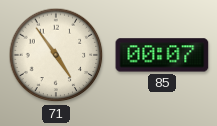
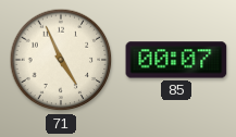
71: 4:54 -> 4:56 (61, 60)
